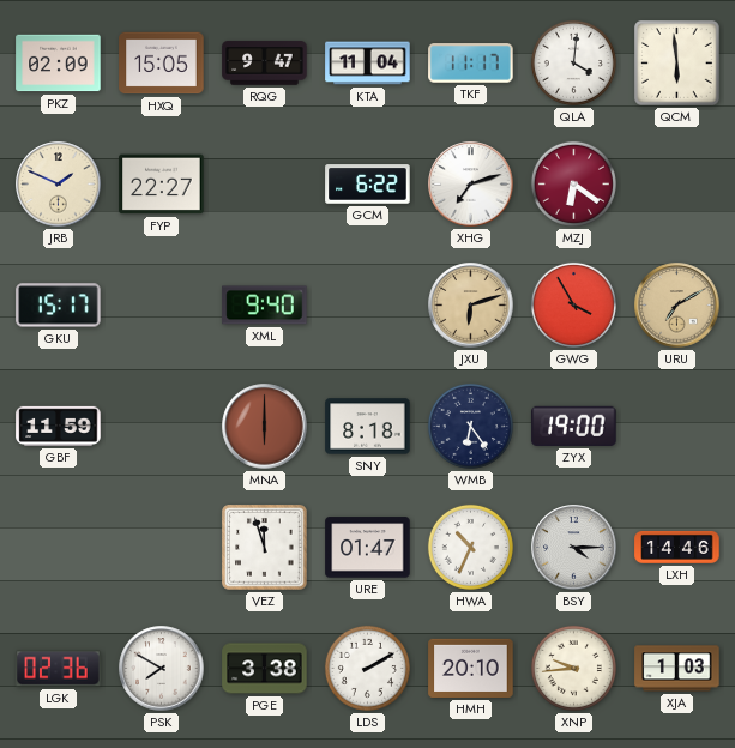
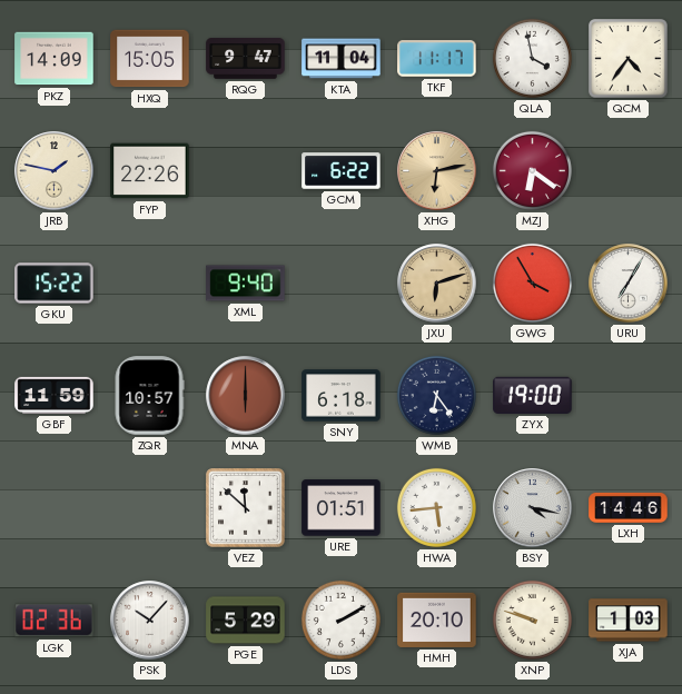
PKZ: 02:09 -> 14:09 (55, 59)
QLA: 4:01 -> 3:58 (532, 58)
QCM: 5:59 -> 4:36 (629, 59)
JRB: 1:49 -> 1:47 (55, 171)
FYP: 22:27 -> 22:26 (150, 171)
XHG: 7:12 -> 6:13 (437, 171)
XHG dial: white -> champagne (437, 171)
GKU: 15:17 -> 15:22 (55, 284)
URU: 7:10 -> 7:05 (629, 284)
URU dial: champagne -> white (629, 284)
ZQR: none -> 10:57 (149, 396)
SNY: 8:18 -> 6:18 (342, 396)
VEZ: 11:57 -> 11:52 (246, 508)
URE: 01:47 -> 01:51 (342, 508)
HWA: 10:34 -> 5:44 (436, 507)
BSY: 4:15 -> 4:17 (533, 508)
PSK: 7:50 -> 10:07 (150, 621)
PGE: 3:38 -> 5:29 (246, 621)
XNP: 9:44 -> 9:48 (532, 619)
